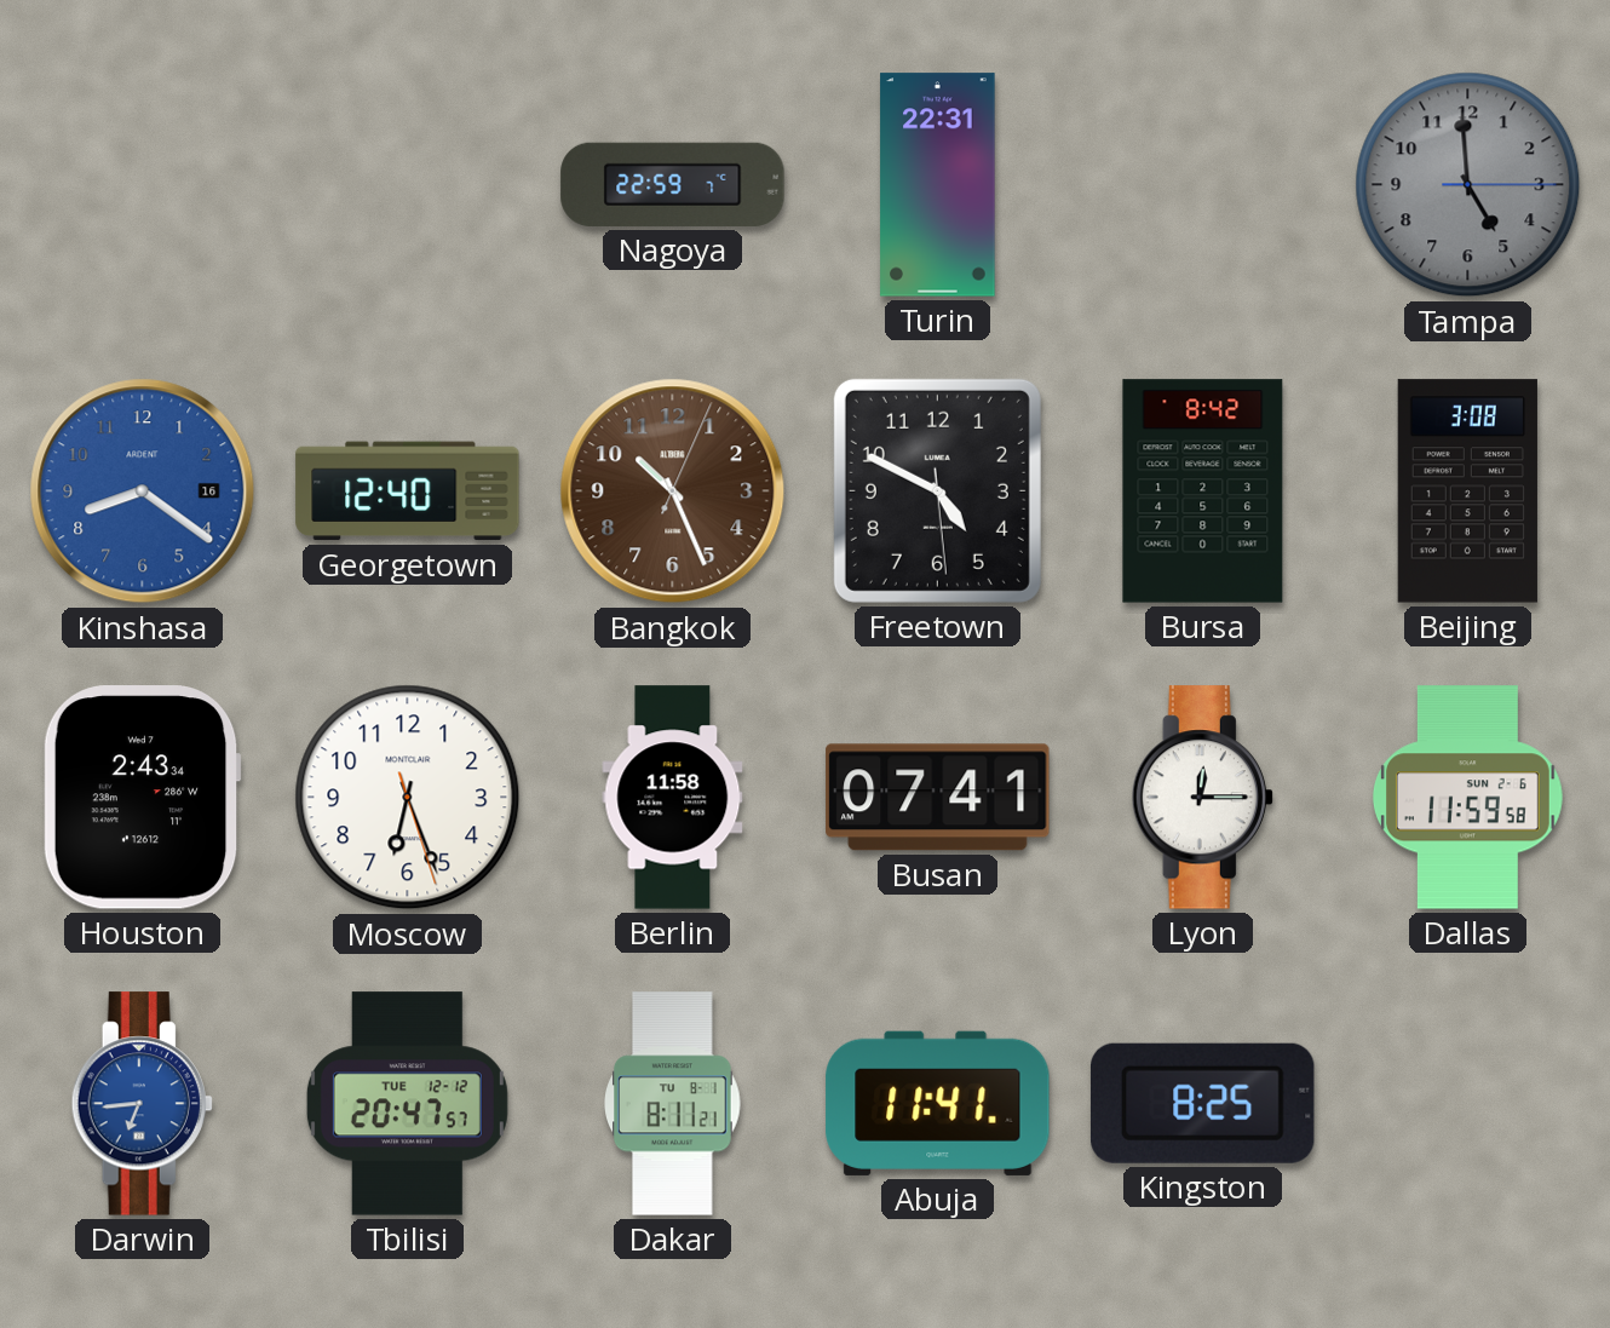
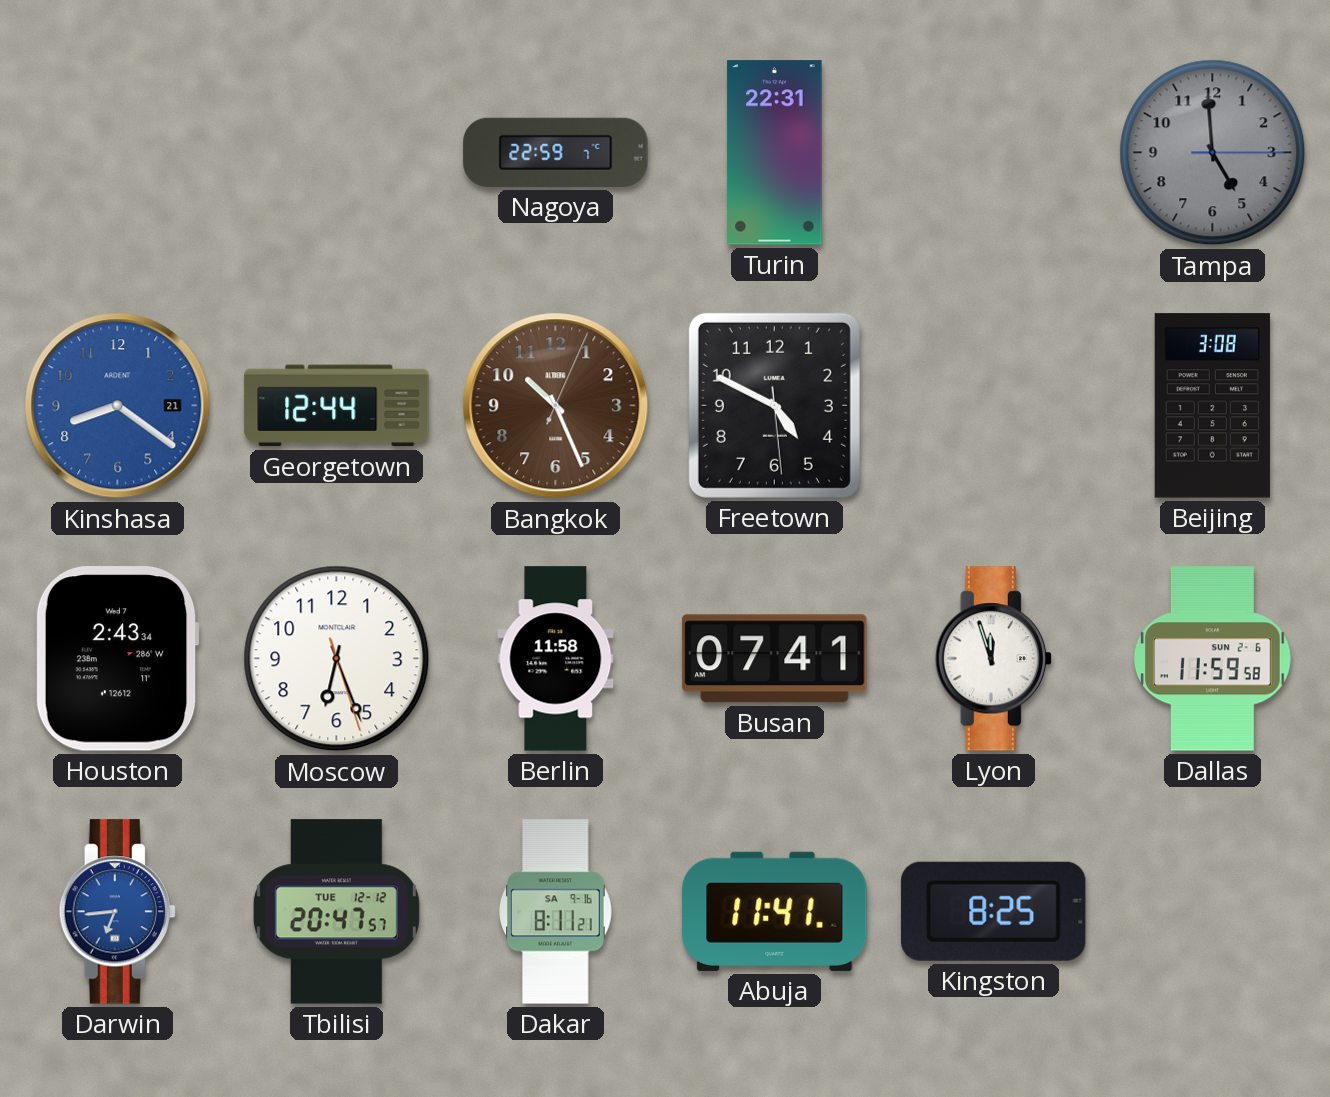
Kinshasa date: 16 -> 21 (118, 406)
Georgetown: 12:40 -> 12:44 (337, 406)
Bursa: 8:42 -> none (1203, 491)
Lyon: 12:15 -> 11:57 (993, 659)
Dakar date: TU 8-1 -> SA 9-16 (556, 912)
